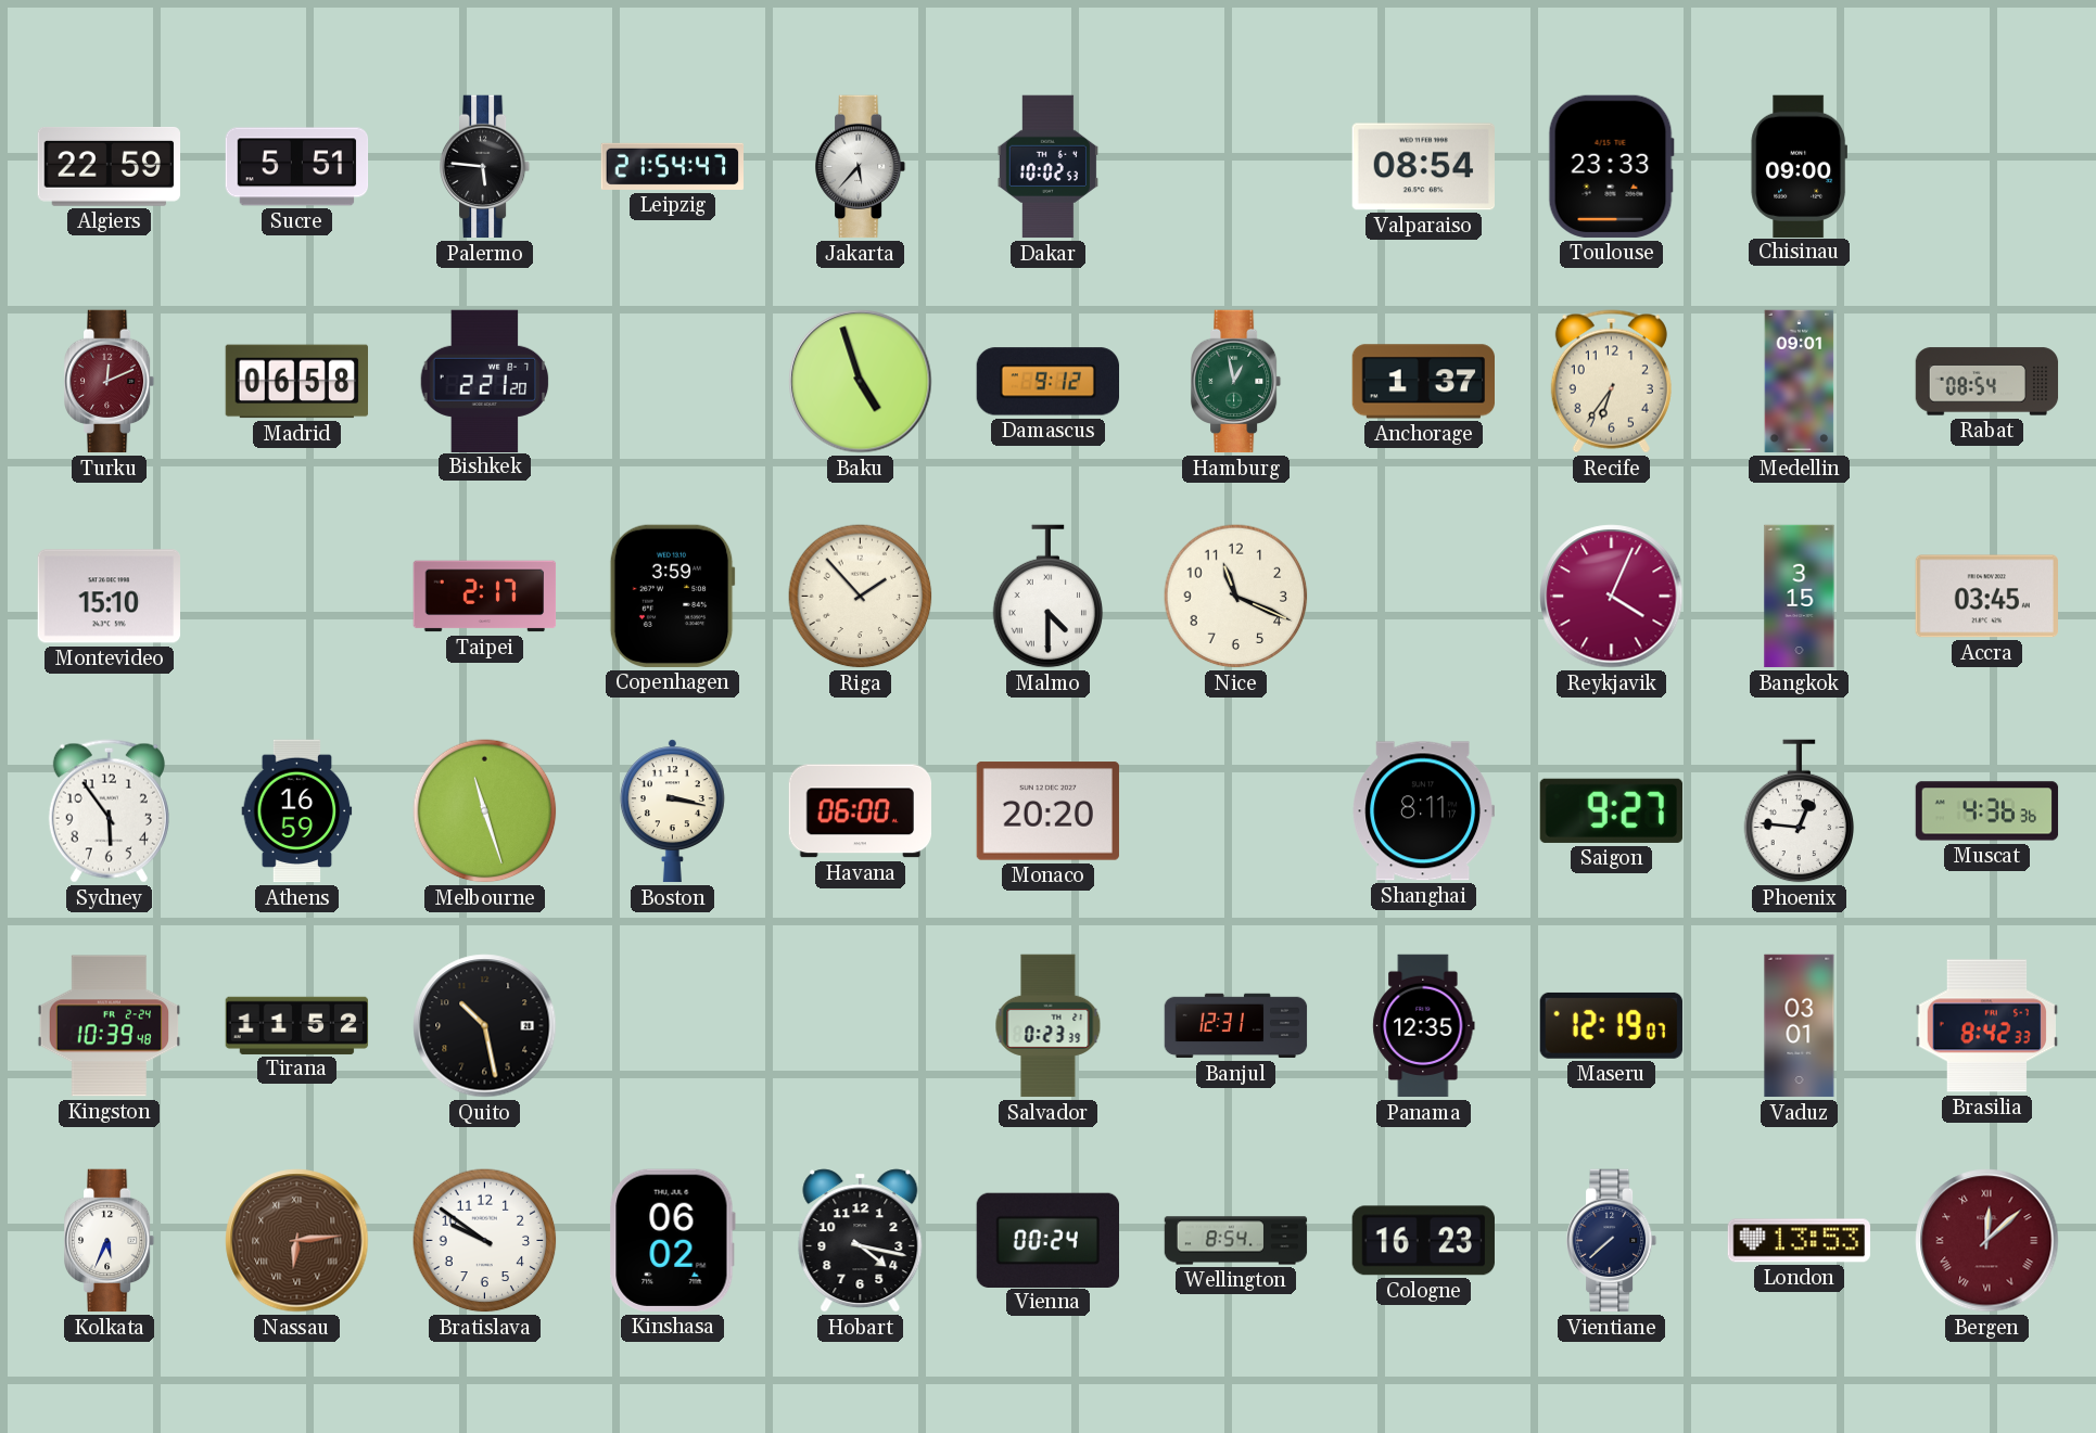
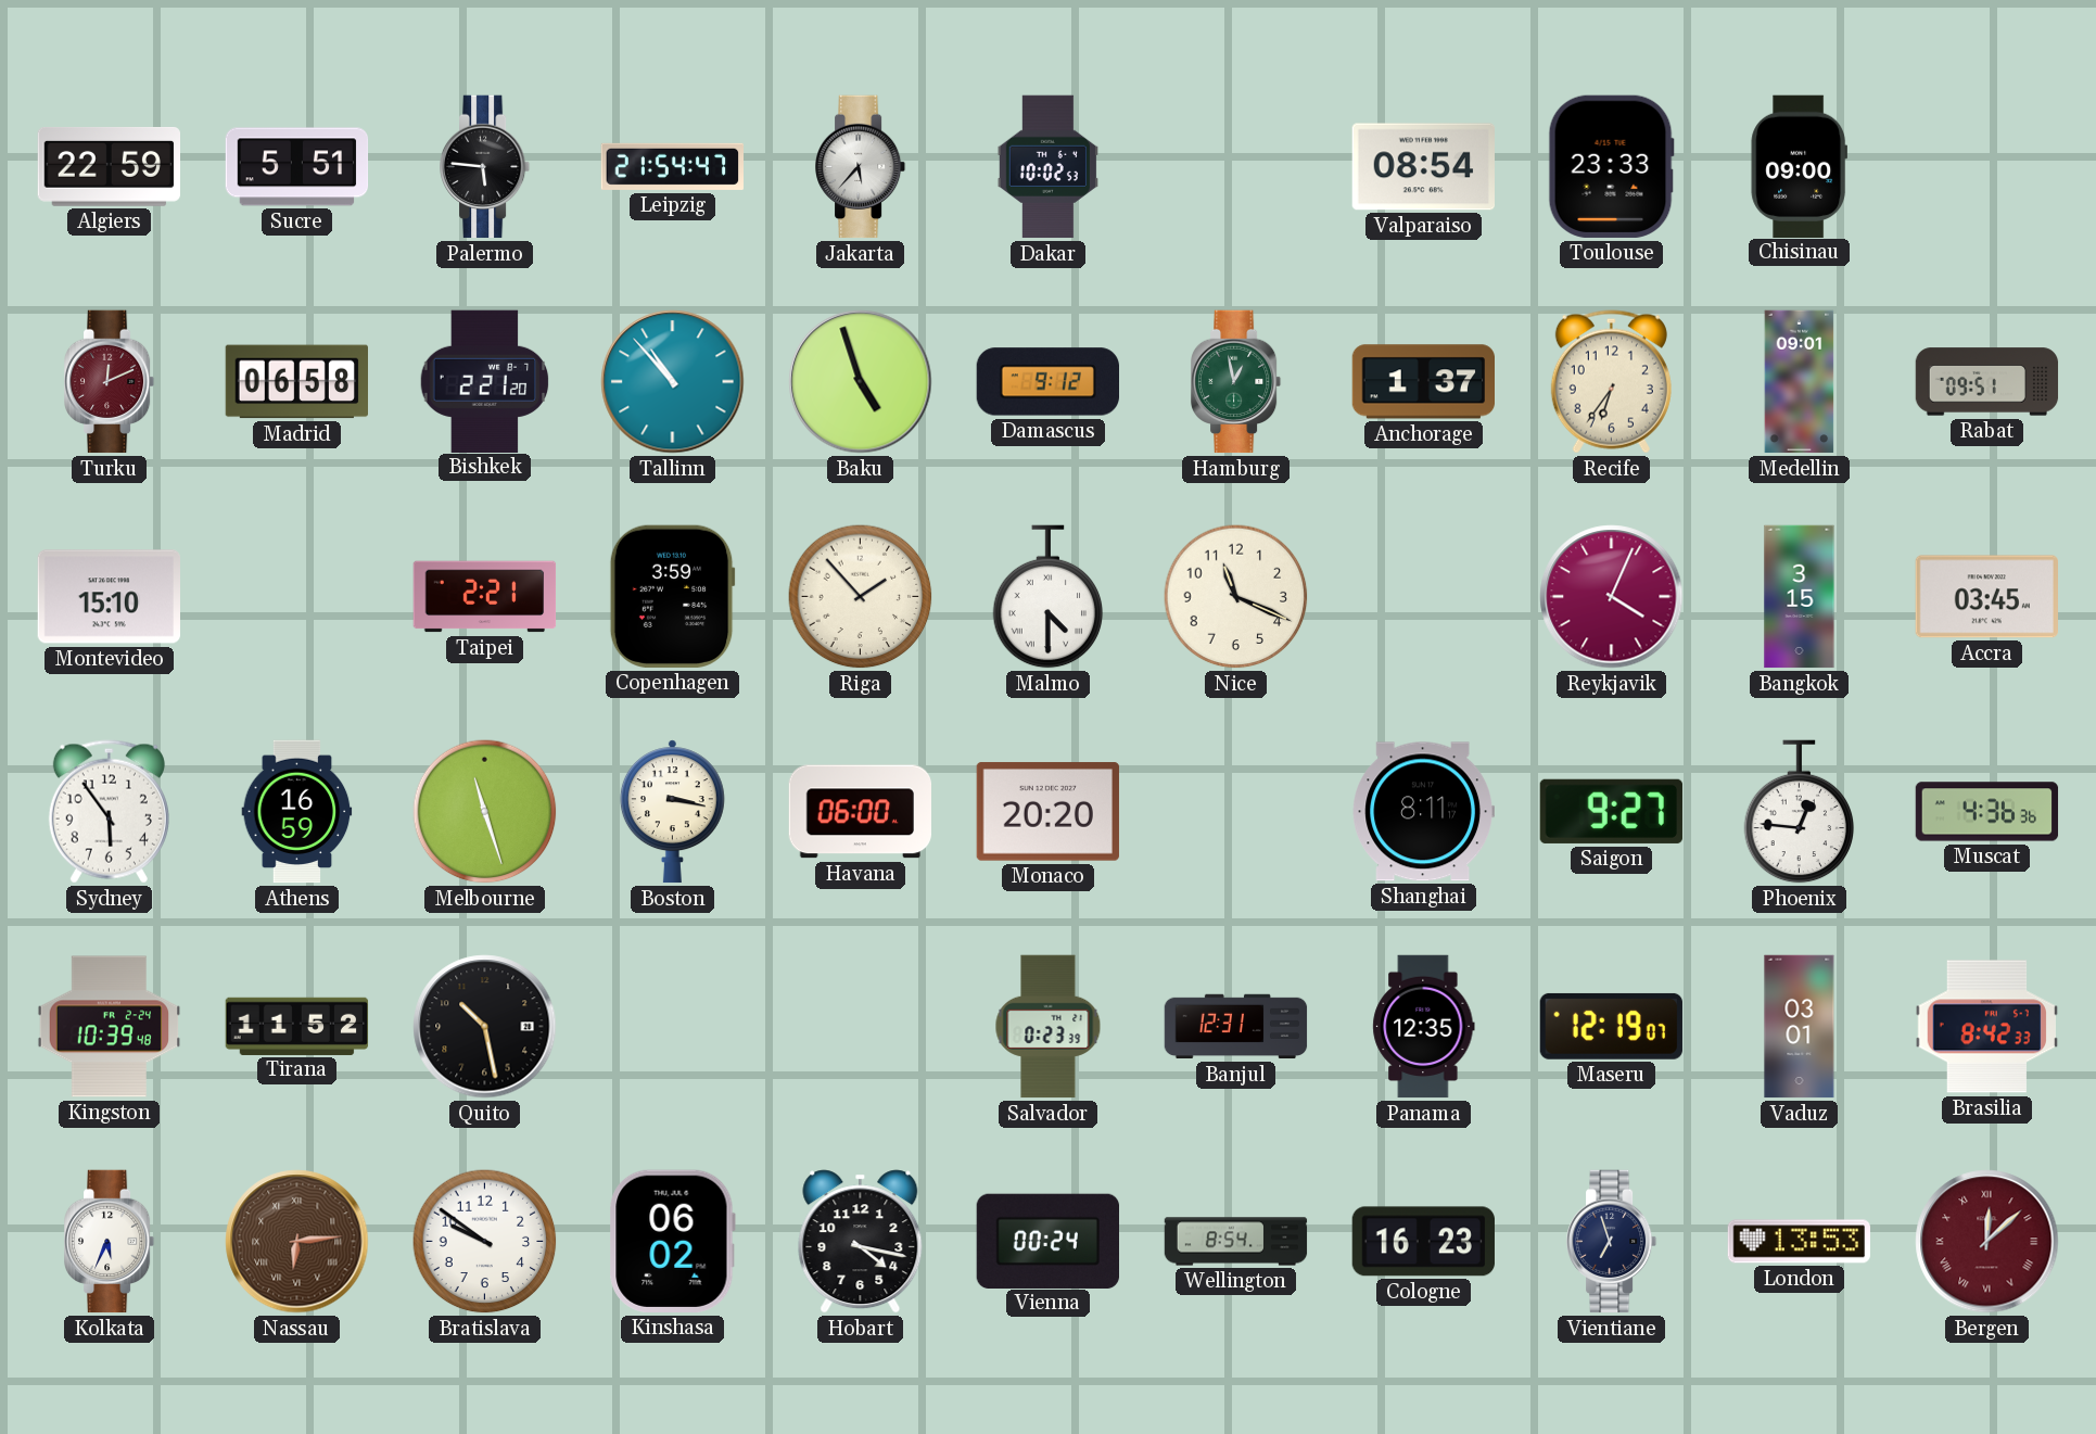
Tallinn: none -> 10:53 (673, 382)
Rabat: 08:54 -> 09:51 (1987, 382)
Taipei: 2:17 -> 2:21 (485, 597)
Vientiane: 7:38 -> 6:57 (1612, 1242)
